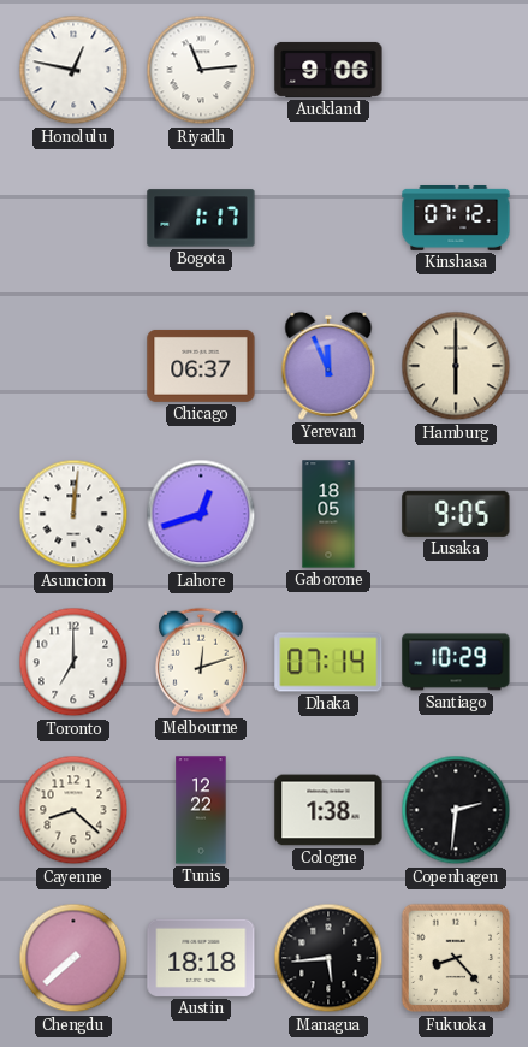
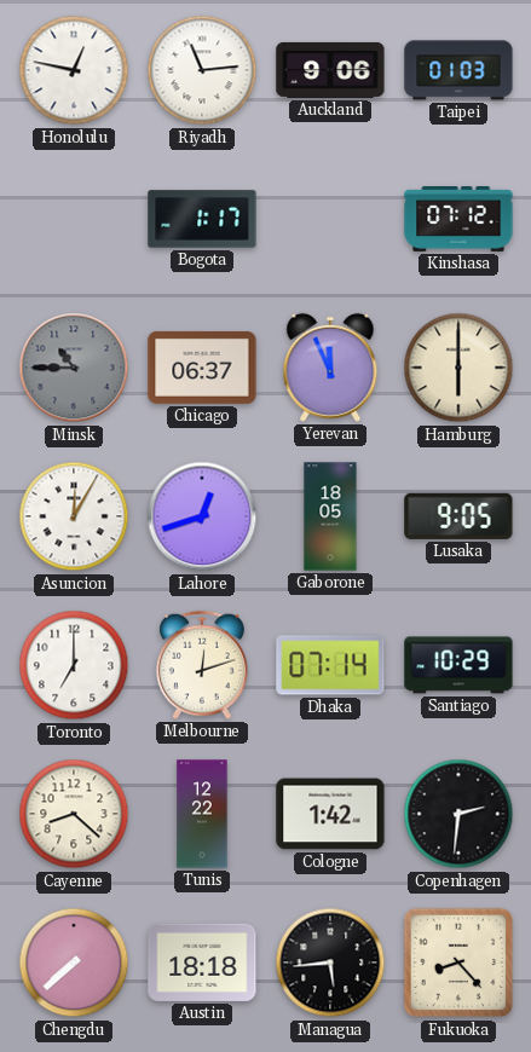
Taipei: none -> 01:03 (458, 70)
Minsk: none -> 10:45 (74, 368)
Asuncion: 12:01 -> 12:05 (74, 516)
Cologne: 1:38 -> 1:42 (330, 814)
